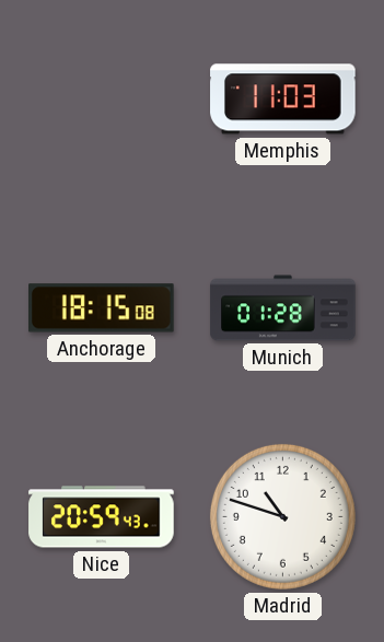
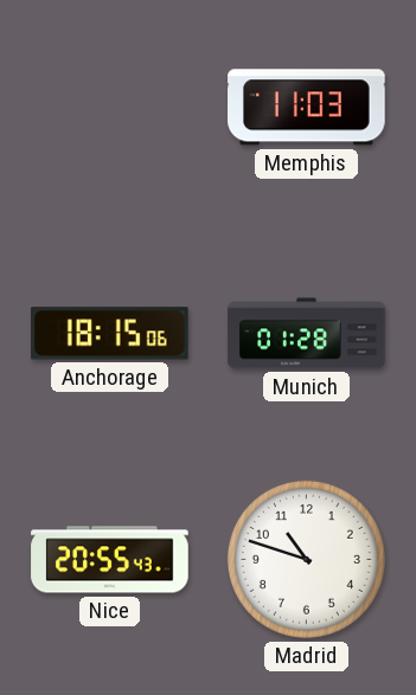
Anchorage: 18:15:08 -> 18:15:06 (110, 334)
Nice: 20:59 -> 20:55 (110, 560)
